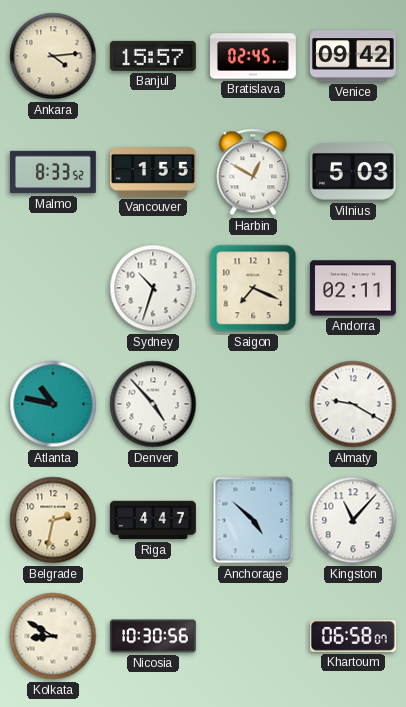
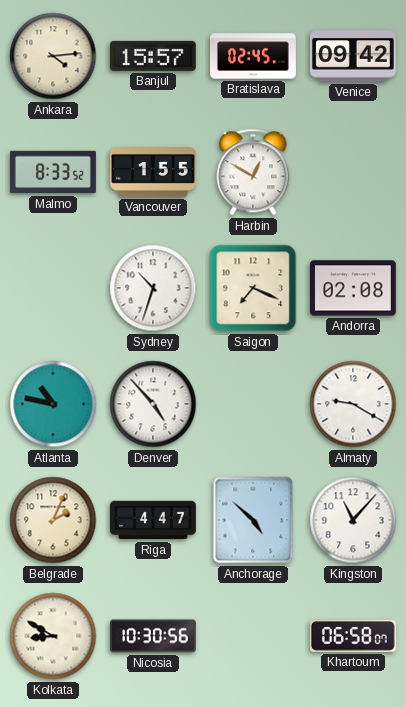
Vilnius: 5:03 -> none (353, 173)
Andorra: 02:11 -> 02:08 (353, 288)
Belgrade: 2:32 -> 2:04 (53, 520)
